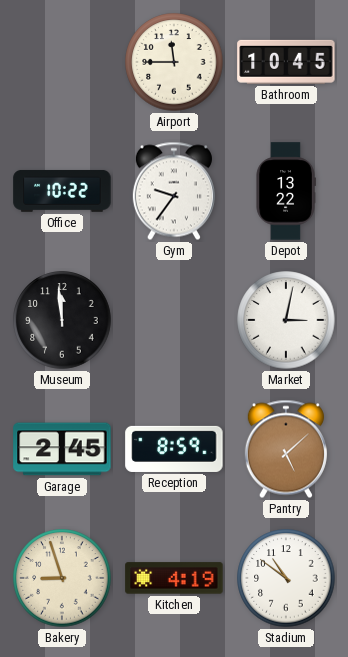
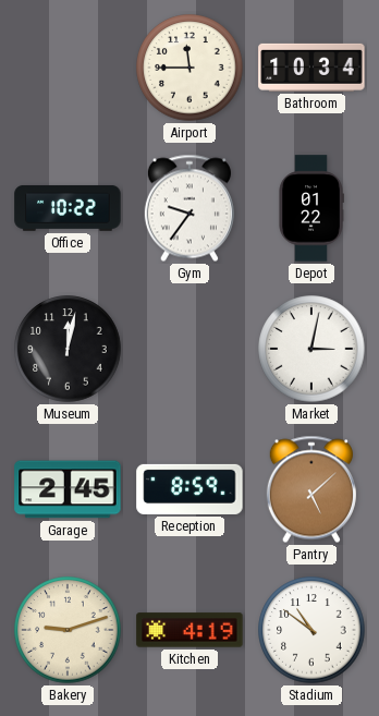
Bathroom: 10:45 -> 10:34 (311, 68)
Depot: 13:22 -> 01:22 (311, 208)
Museum: 11:59 -> 12:02 (68, 349)
Bakery: 8:57 -> 9:12 (68, 630)
